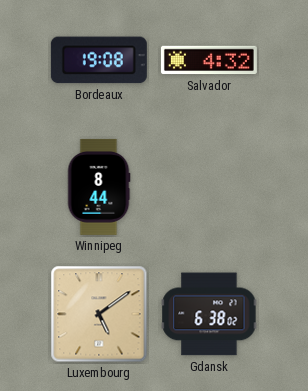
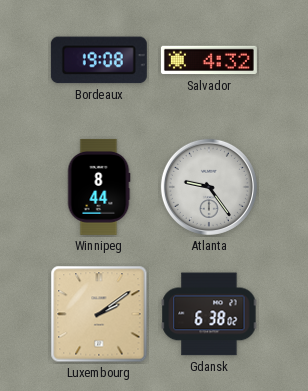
Atlanta: none -> 9:24 (209, 187)
Luxembourg: 5:09 -> 2:09 (99, 314)
